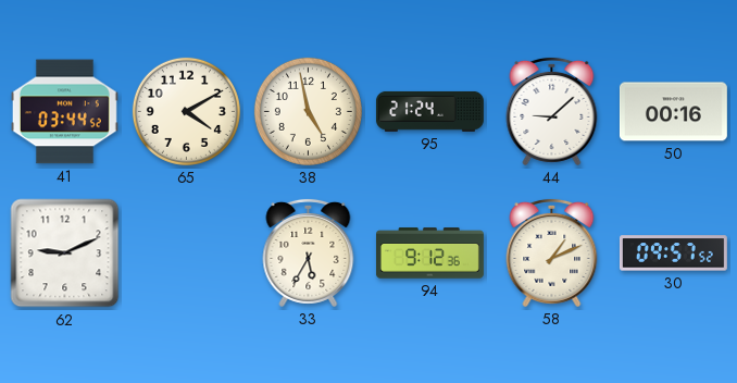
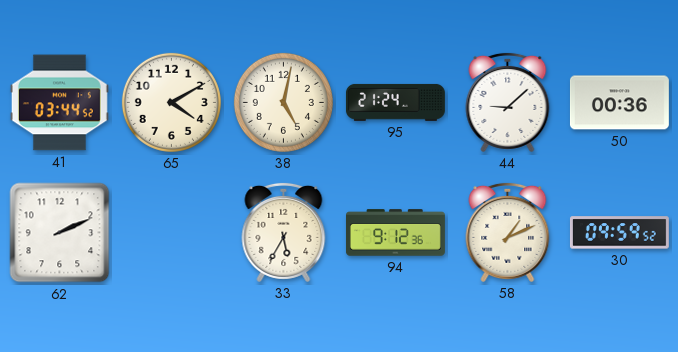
38: 4:58 -> 5:02 (283, 102)
50: 00:16 -> 00:36 (619, 103)
62: 9:11 -> 2:11 (60, 233)
30: 09:57 -> 09:59 (619, 233)
